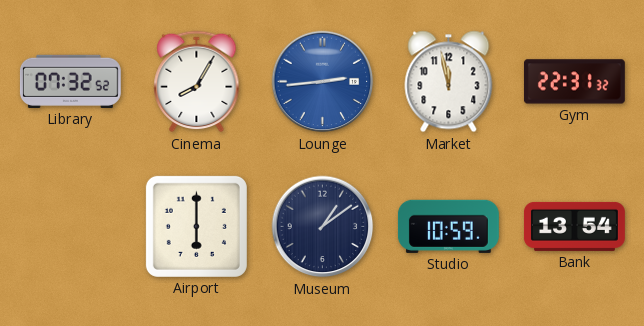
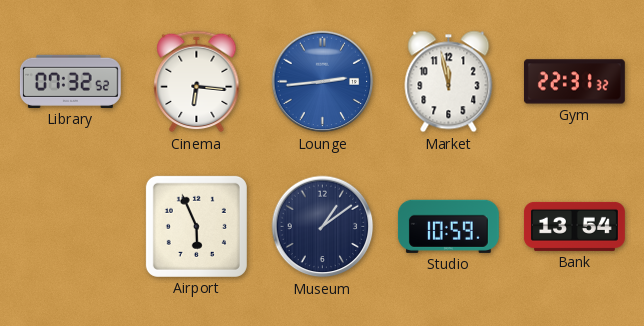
Cinema: 8:05 -> 6:16 (197, 82)
Airport: 6:00 -> 5:56 (196, 226)
